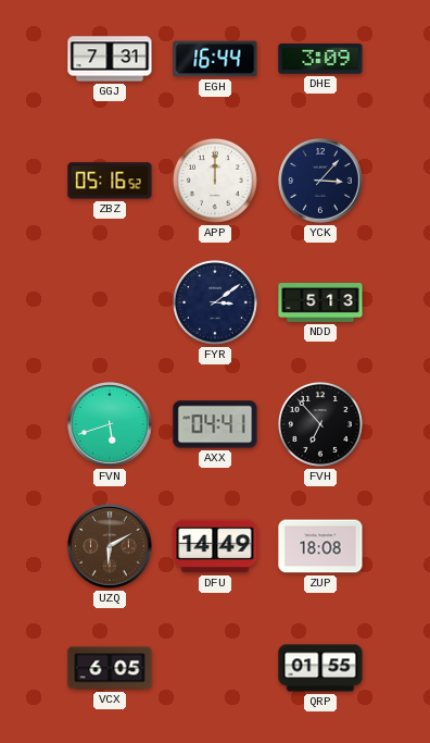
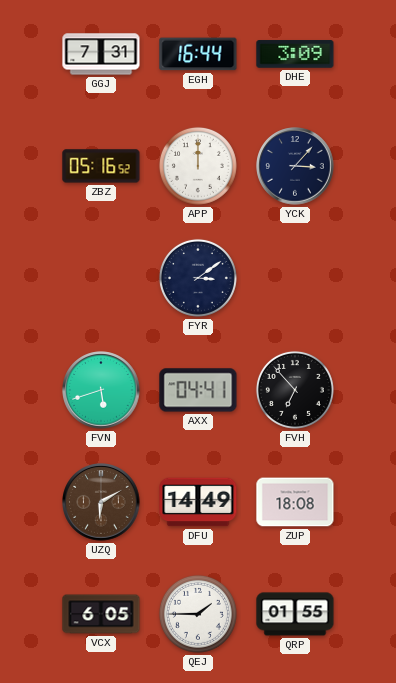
NDD: 5:13 -> none (320, 304)
QEJ: none -> 1:45 (198, 614)
